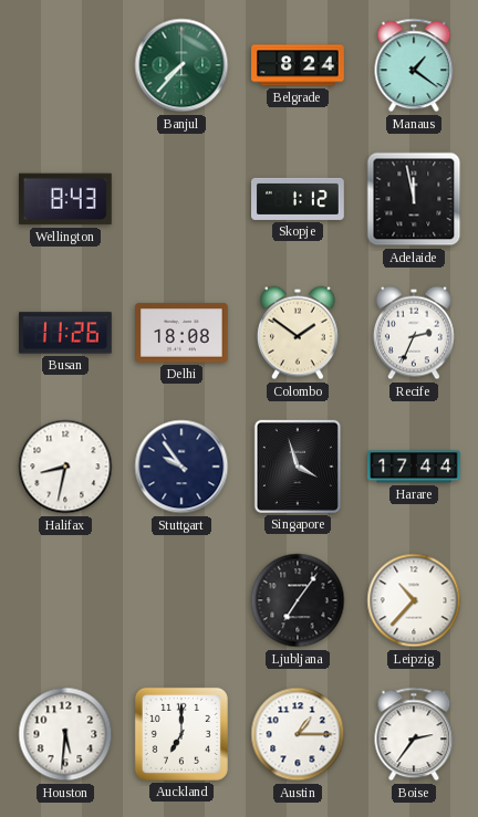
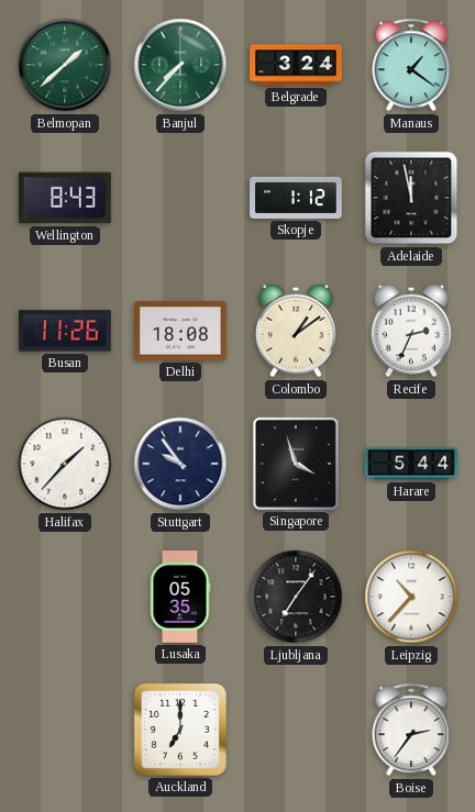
Belmopan: none -> 1:38 (65, 65)
Belgrade: 8:24 -> 3:24 (296, 65)
Colombo: 1:51 -> 1:09 (296, 331)
Halifax: 8:32 -> 1:37 (65, 464)
Harare: 17:44 -> 5:44 (412, 464)
Lusaka: none -> 05:35 (180, 598)
Houston: 5:31 -> none (65, 734)
Austin: 1:15 -> none (298, 734)
